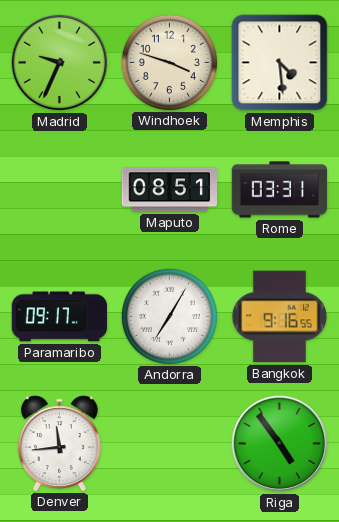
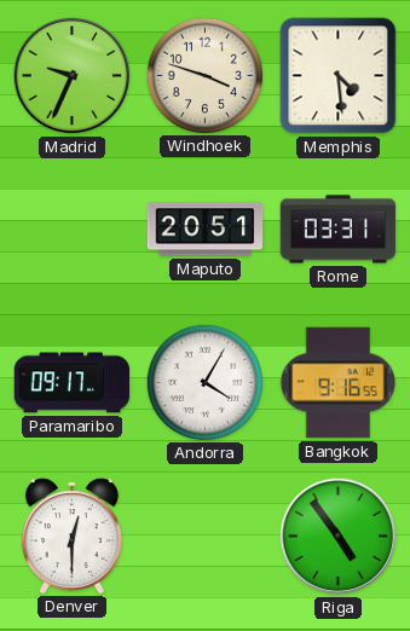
Maputo: 08:51 -> 20:51 (206, 230)
Andorra: 7:05 -> 4:05 (204, 382)
Denver: 11:44 -> 12:30 (71, 536)
